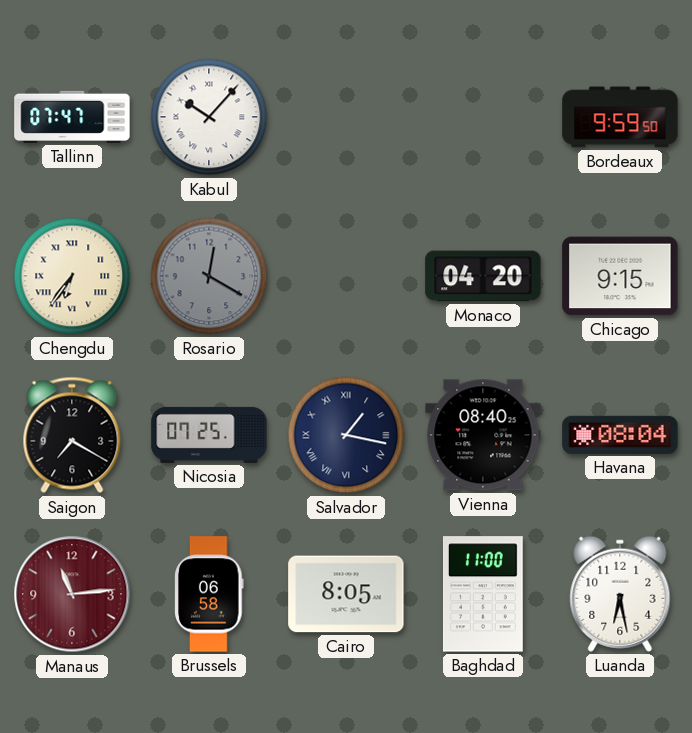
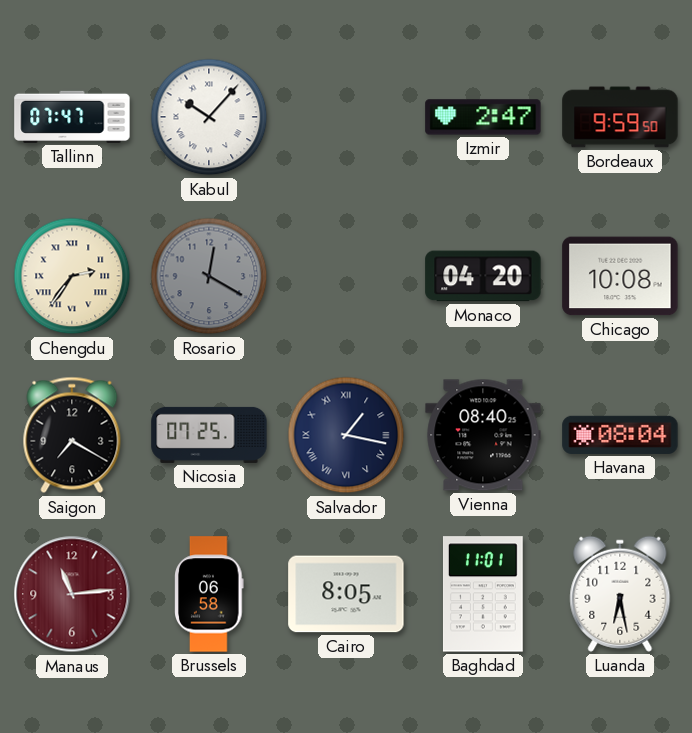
Izmir: none -> 2:47 (483, 117)
Chengdu: 6:36 -> 2:36 (72, 276)
Chicago: 9:15 -> 10:08 (620, 276)
Baghdad: 11:00 -> 11:01 (483, 594)
